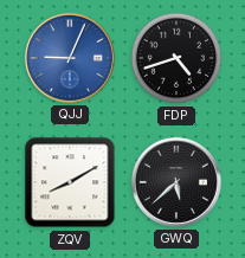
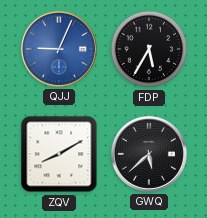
FDP: 4:42 -> 5:35 (149, 49)
